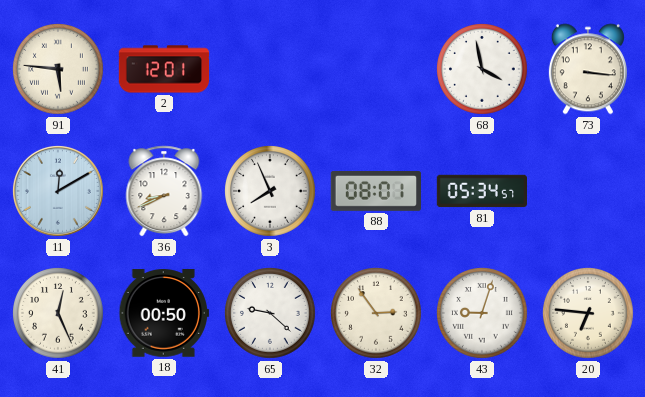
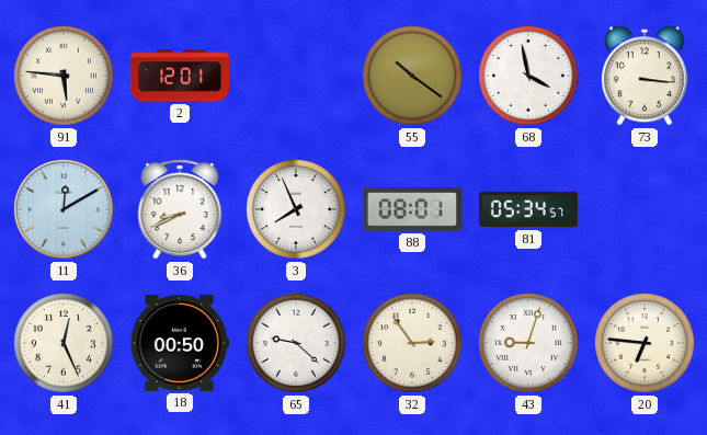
55: none -> 10:21 (413, 77)
